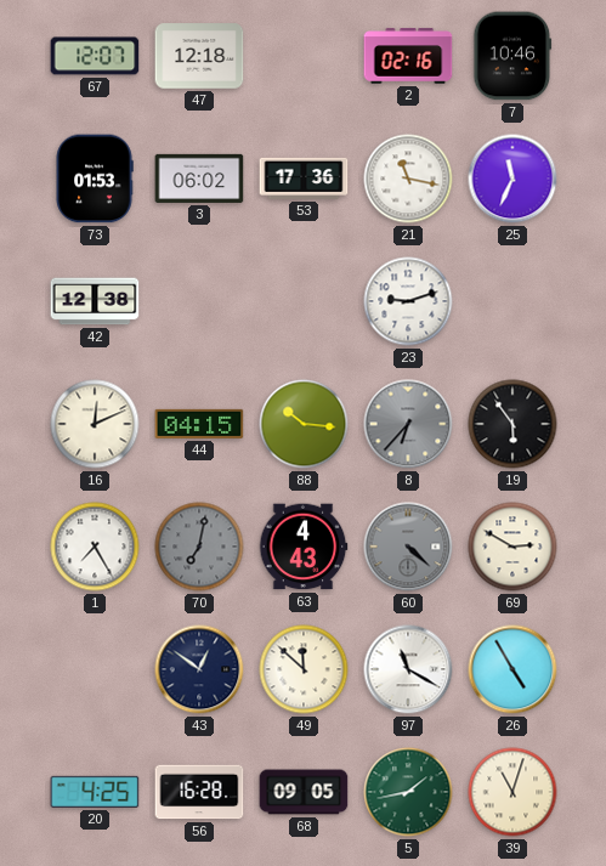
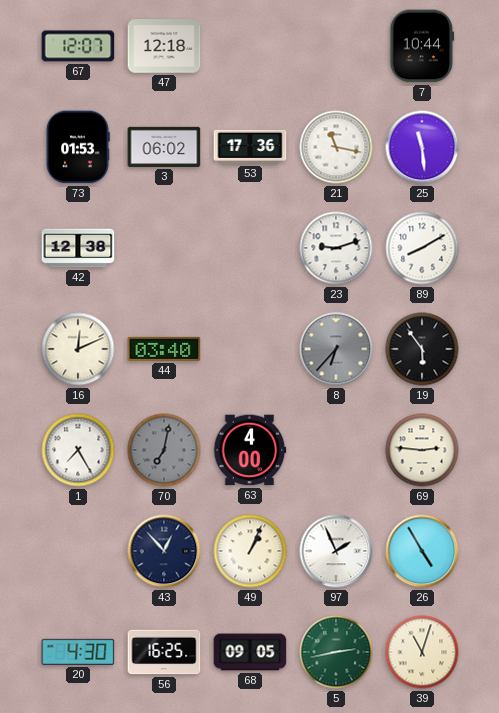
2: 02:16 -> none (408, 56)
7: 10:46 -> 10:44 (422, 46)
25: 11:34 -> 11:29 (422, 147)
89: none -> 8:10 (422, 248)
44: 04:15 -> 03:40 (164, 349)
88: 10:16 -> none (304, 424)
63: 4:43 -> 4:00 (250, 450)
60: 4:22 -> none (408, 547)
69: 2:50 -> 2:46 (422, 450)
43: 12:51 -> 12:53 (164, 551)
49: 11:52 -> 1:04 (250, 551)
97: 11:20 -> 1:56 (336, 551)
20: 4:25 -> 4:30 (78, 652)
56: 16:28 -> 16:25 (164, 652)
5: 1:43 -> 2:43 (336, 652)
